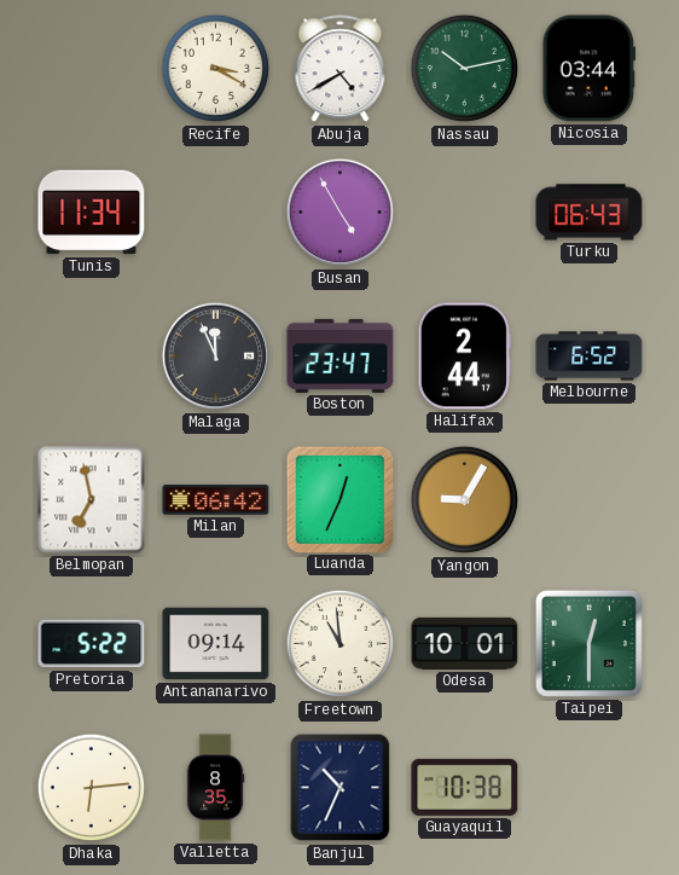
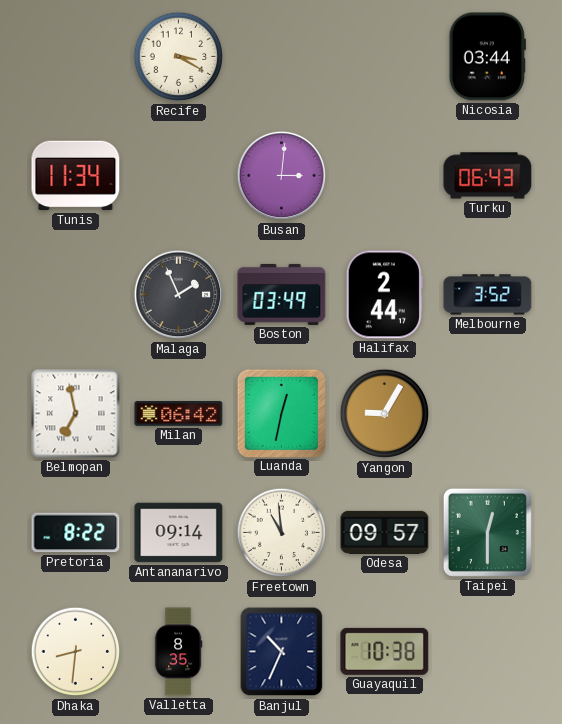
Abuja: 4:40 -> none (341, 69)
Nassau: 10:13 -> none (465, 69)
Busan: 4:55 -> 3:01 (282, 176)
Malaga: 11:56 -> 1:56 (179, 295)
Boston: 23:47 -> 03:49 (282, 294)
Melbourne: 6:52 -> 3:52 (488, 295)
Luanda: 12:34 -> 12:32 (281, 413)
Pretoria: 5:22 -> 8:22 (76, 533)
Odesa: 10:01 -> 09:57 (385, 532)
Dhaka: 6:14 -> 8:31 (76, 652)
